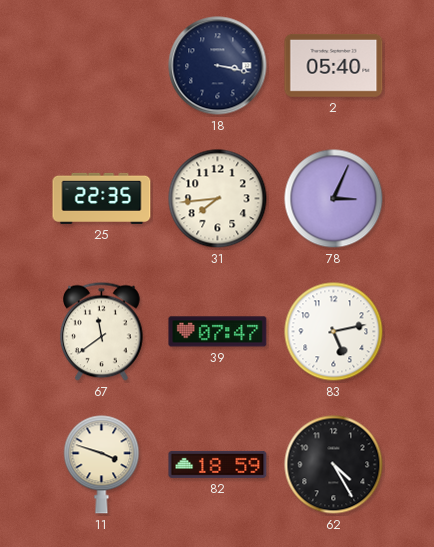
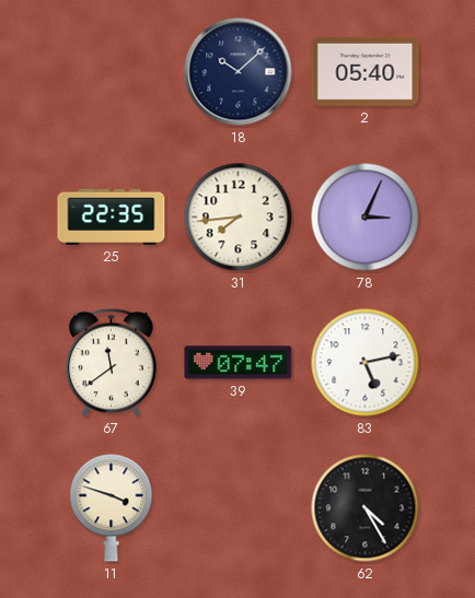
18: 3:17 -> 10:08 (239, 72)
82: 18:59 -> none (218, 464)
